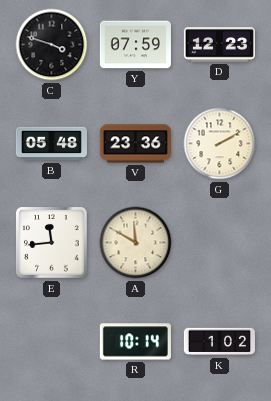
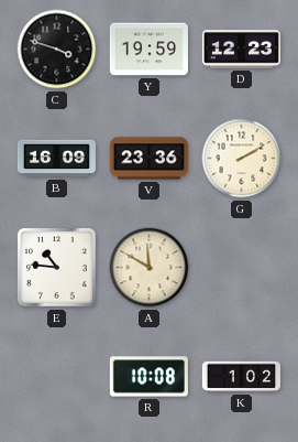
Y: 07:59 -> 19:59 (148, 50)
B: 05:48 -> 16:09 (56, 159)
E: 11:44 -> 10:46 (57, 268)
R: 10:14 -> 10:08 (148, 377)
